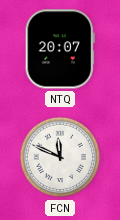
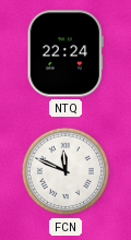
NTQ: 20:07 -> 22:24 (65, 53)
